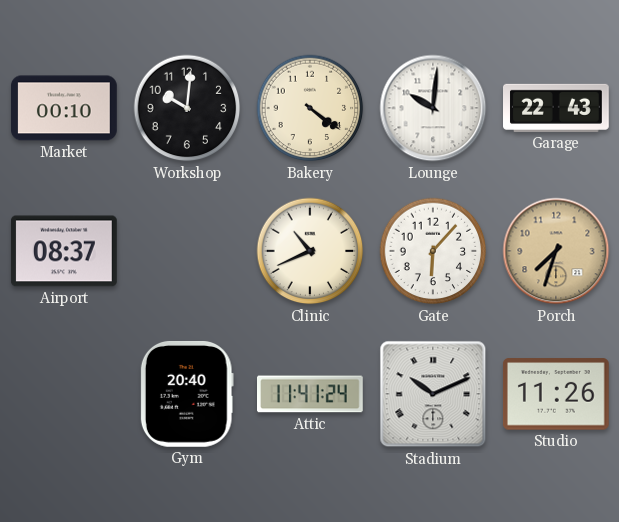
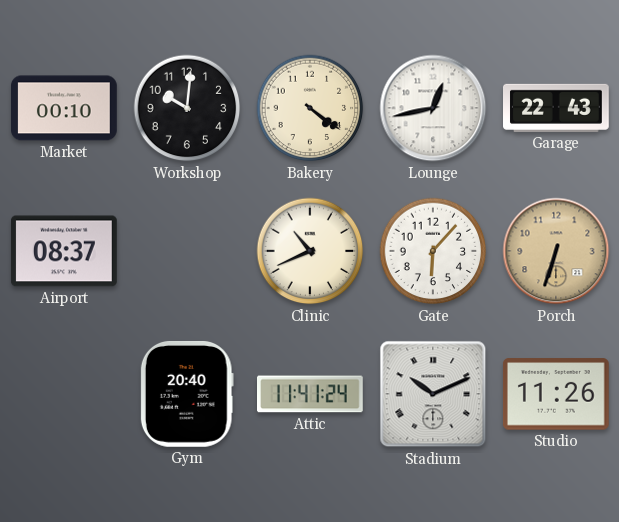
Lounge: 10:01 -> 12:43 (433, 108)
Porch: 7:33 -> 6:33 (556, 251)
